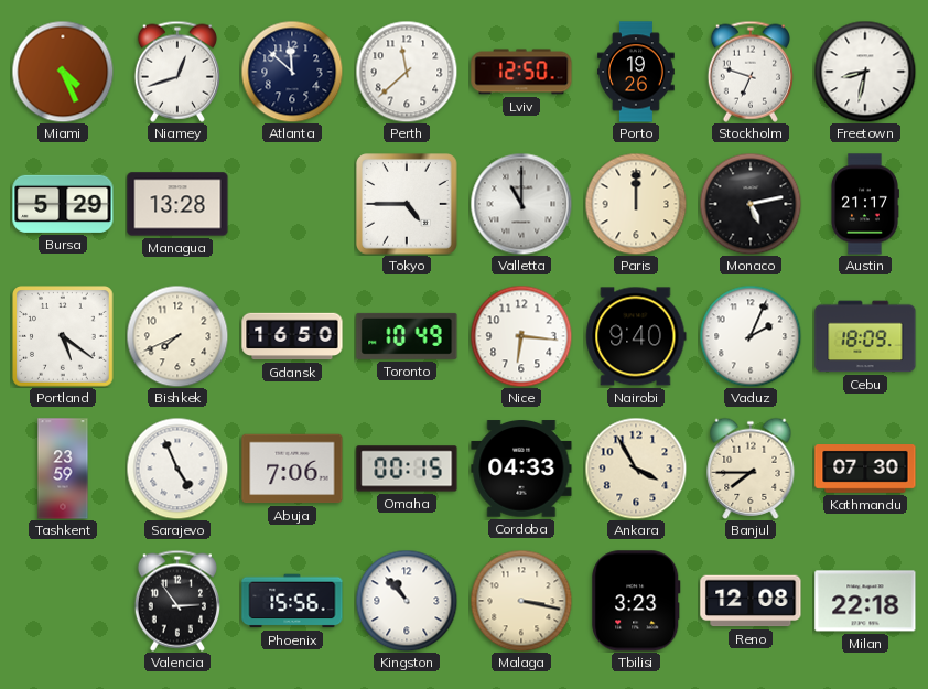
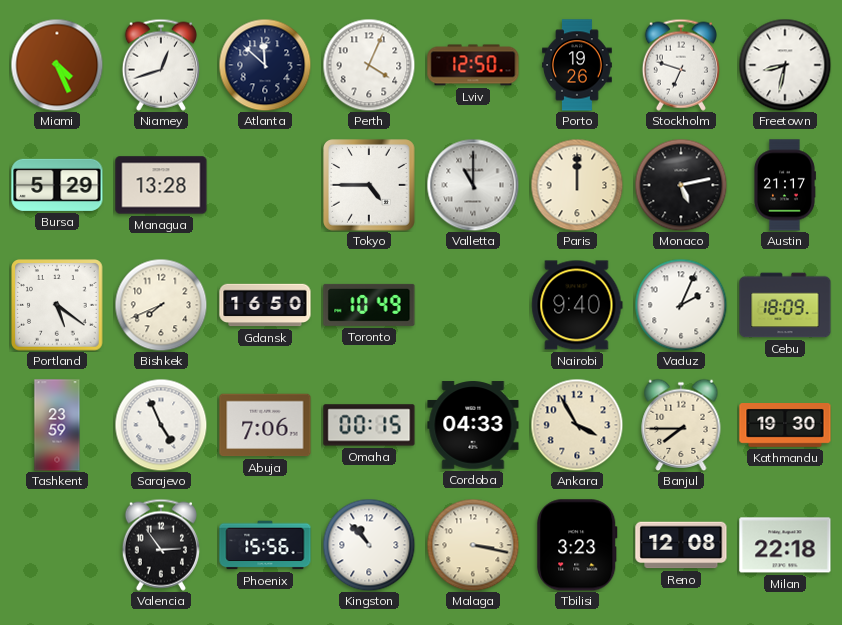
Perth: 11:38 -> 4:04 (369, 65)
Nice: 6:16 -> none (521, 336)
Kathmandu: 07:30 -> 19:30 (785, 426)
